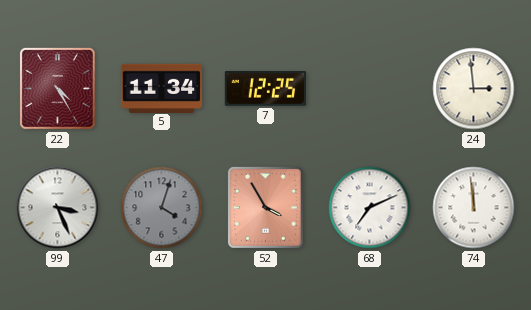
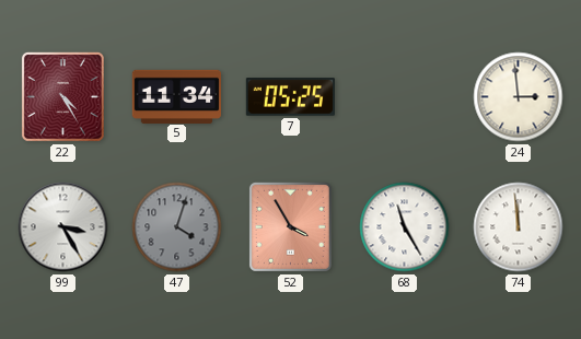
7: 12:25 -> 05:25 (290, 97)
99: 3:26 -> 3:25 (63, 227)
68: 7:11 -> 11:25 (405, 227)
